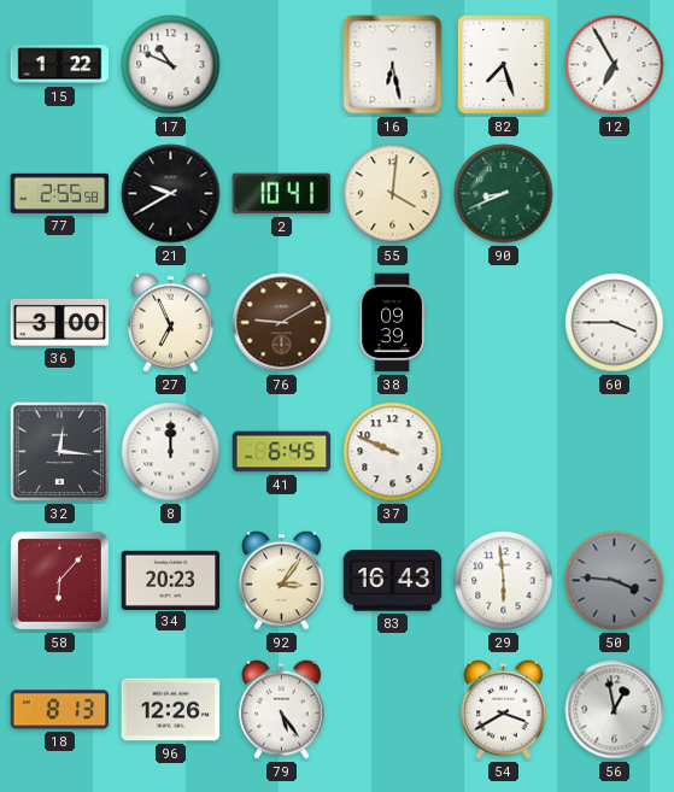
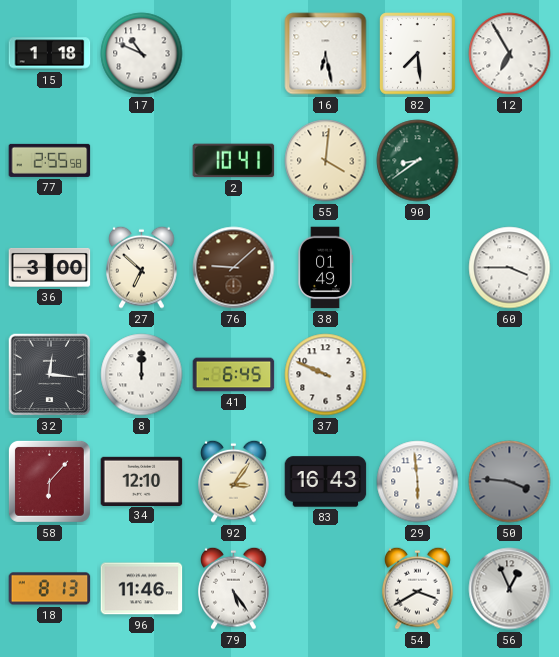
15: 1:22 -> 1:18 (50, 54)
82: 7:27 -> 7:29 (418, 54)
21: 9:40 -> none (171, 194)
90: 8:41 -> 8:39 (418, 161)
27: 6:56 -> 6:52 (142, 267)
76: 9:10 -> 9:08 (234, 268)
38: 09:39 -> 01:49 (325, 268)
34: 20:23 -> 12:10 (142, 481)
96: 12:26 -> 11:46 (142, 589)
56: 12:58 -> 12:56 (510, 589)
